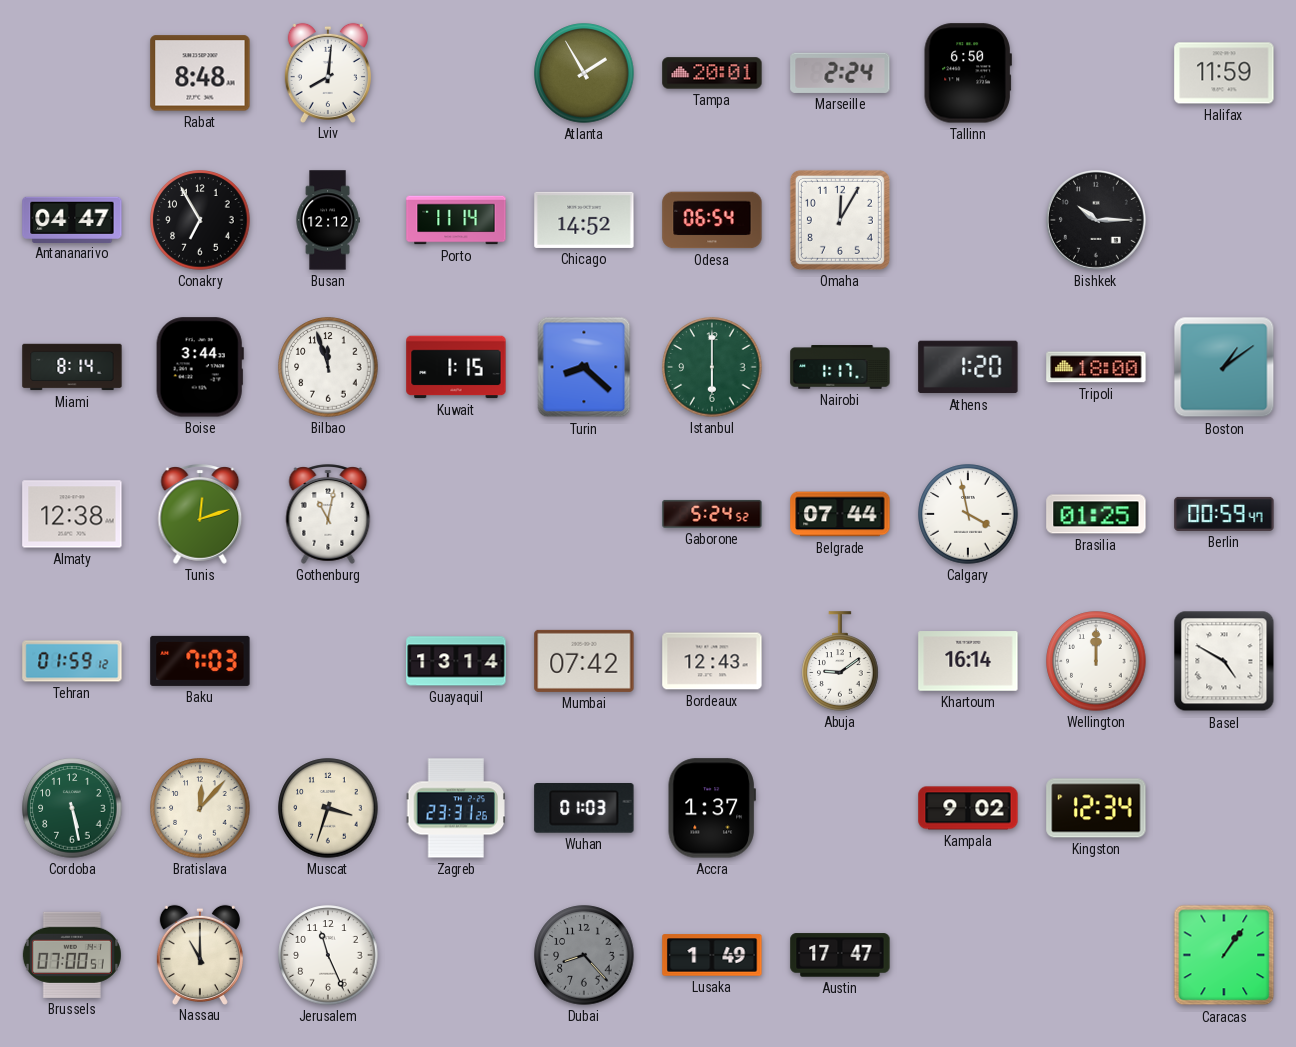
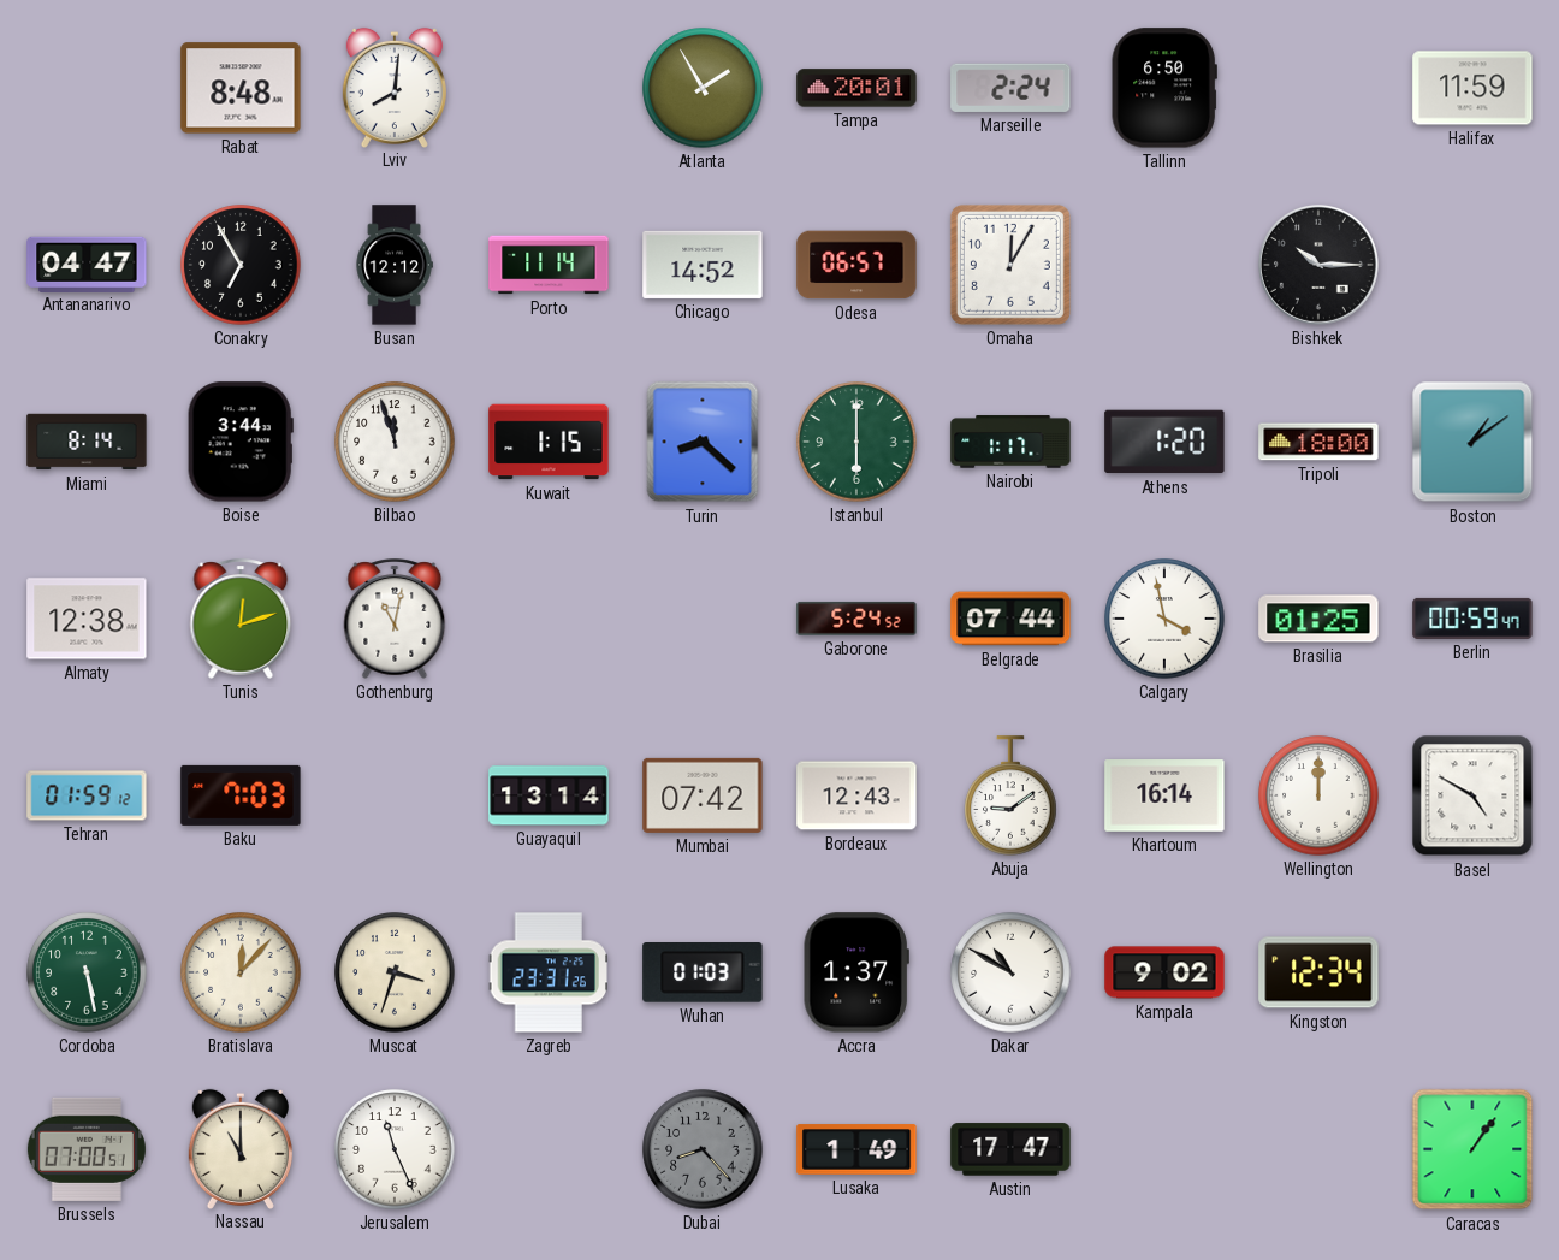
Odesa: 06:54 -> 06:57 (856, 265)
Dakar: none -> 10:50 (1010, 972)
